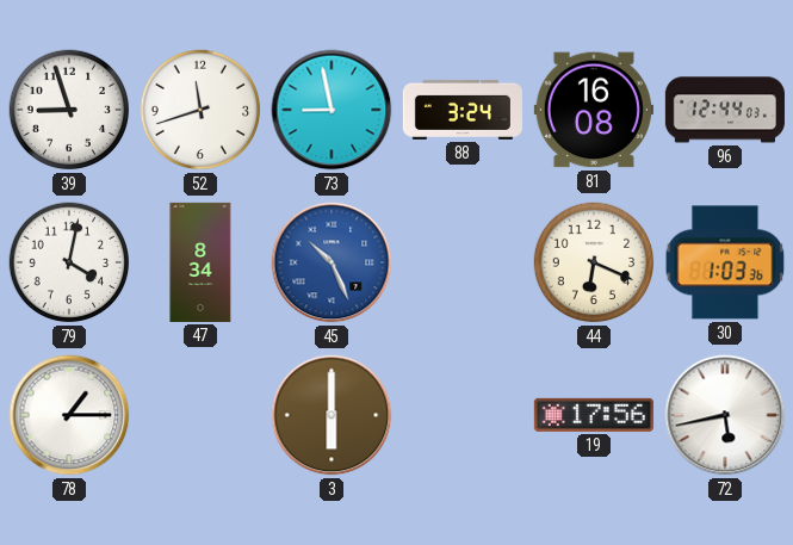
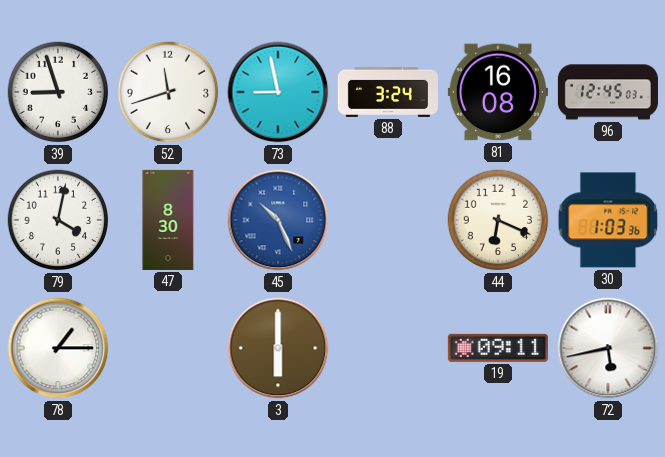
96: 12:44 -> 12:45 (608, 92)
47: 8:34 -> 8:30 (168, 220)
19: 17:56 -> 09:11 (498, 348)
